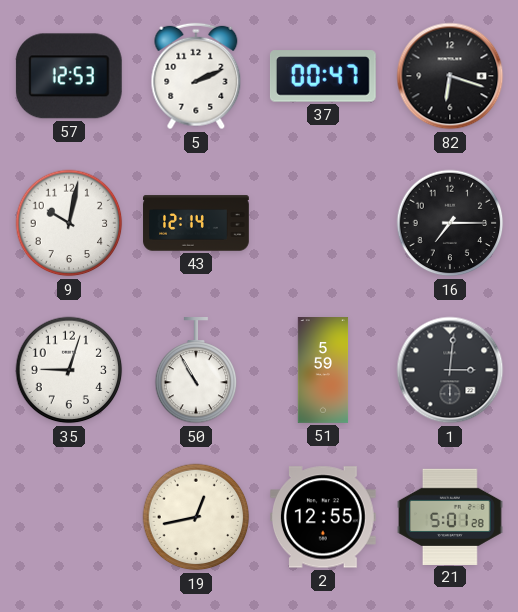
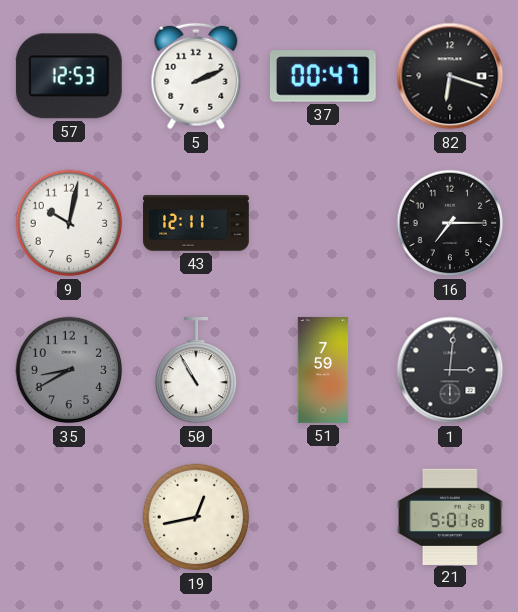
43: 12:14 -> 12:11 (196, 223)
35: 9:03 -> 8:40 (69, 370)
35 dial: white -> grey (69, 370)
51: 5:59 -> 7:59 (323, 370)
2: 12:55 -> none (323, 517)
